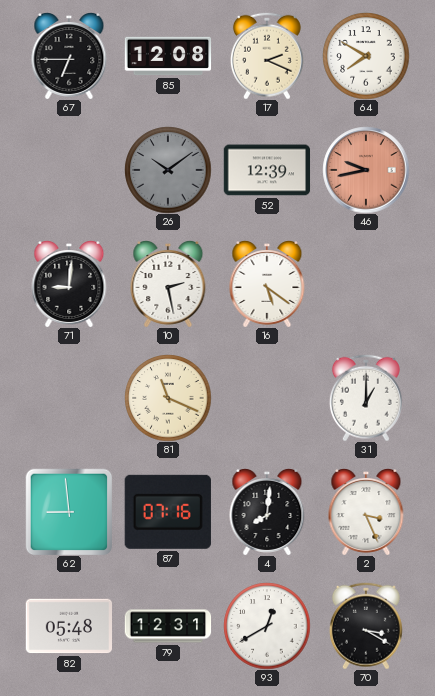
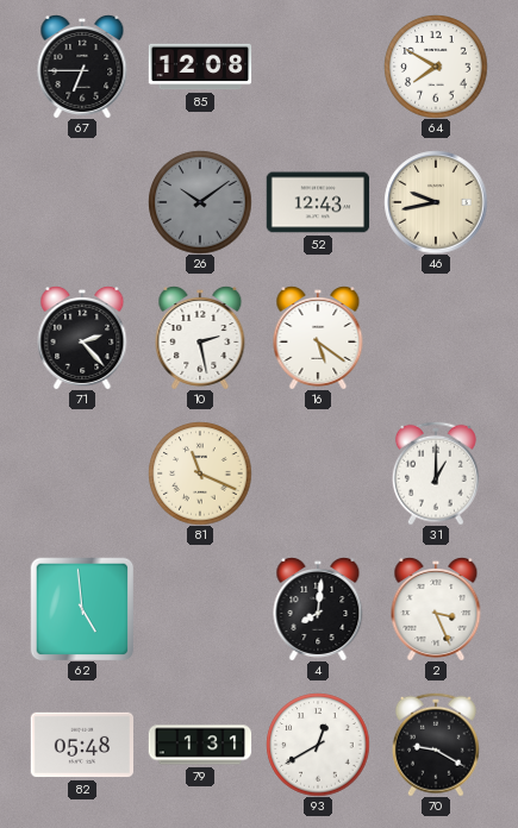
17: 2:19 -> none (267, 56)
52: 12:39 -> 12:43 (318, 202)
46 dial: salmon -> cream (436, 202)
71: 9:01 -> 2:23 (82, 338)
62: 8:59 -> 4:59 (82, 609)
87: 07:16 -> none (168, 512)
79: 12:31 -> 1:31 (200, 745)
70: 3:20 -> 9:20 (436, 745)
